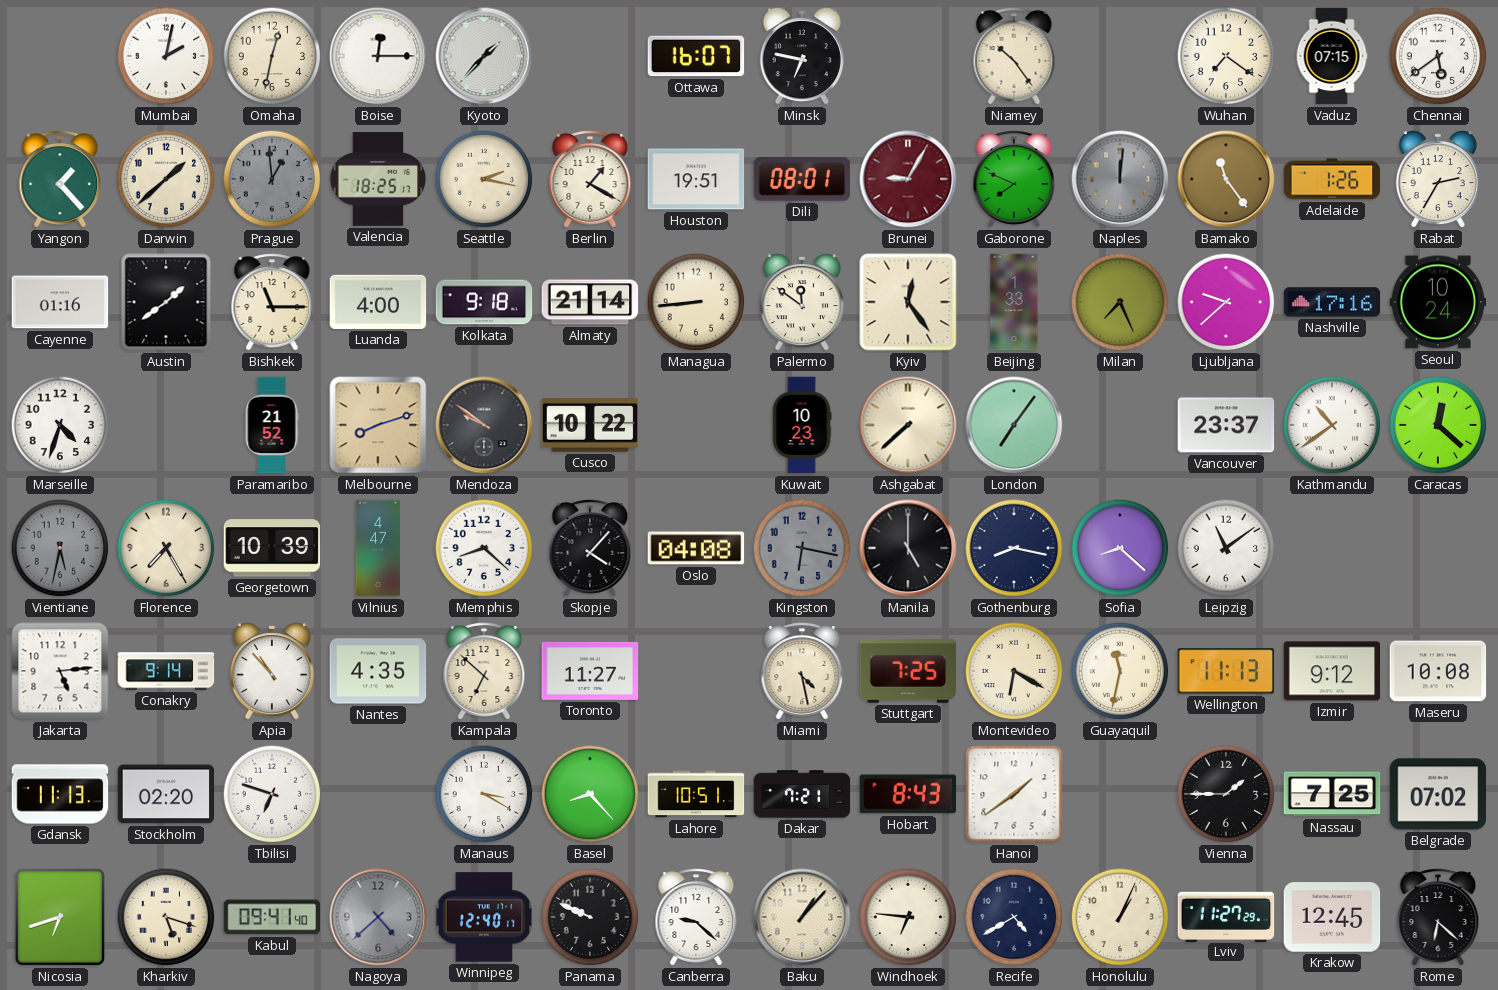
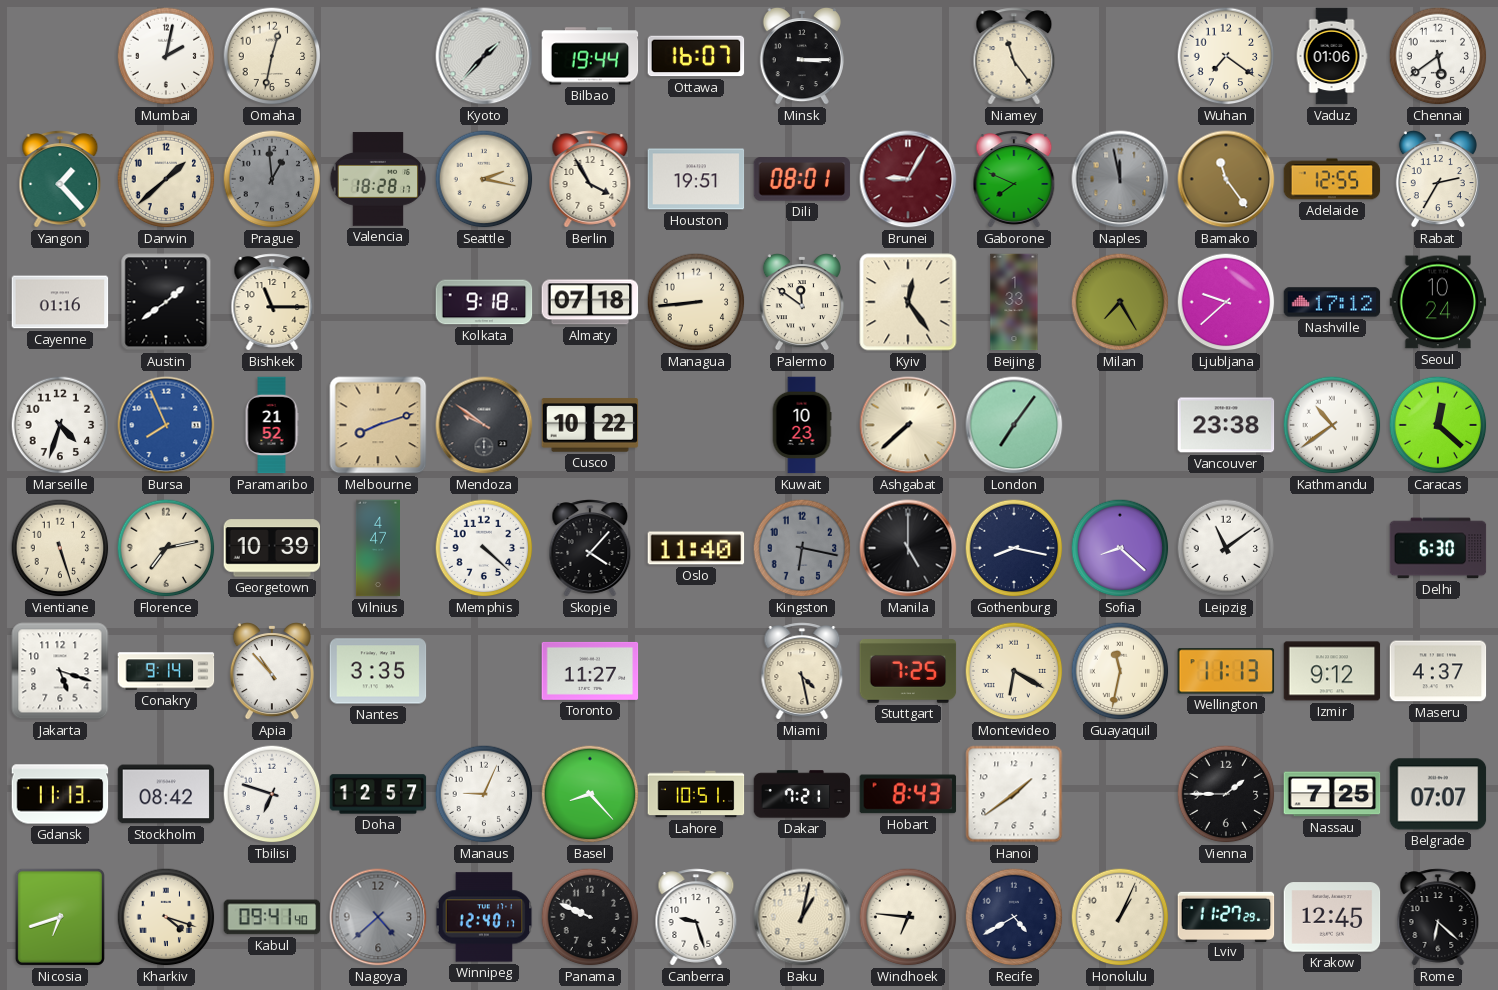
Boise: 12:15 -> none (378, 56)
Bilbao: none -> 19:44 (590, 56)
Minsk: 6:47 -> 3:15 (802, 57)
Niamey: 10:24 -> 11:24 (1014, 56)
Vaduz: 07:15 -> 01:06 (1332, 56)
Valencia: 18:25 -> 18:28 (378, 179)
Berlin: 1:20 -> 3:55 (590, 179)
Naples: 12:01 -> 11:58 (1120, 179)
Adelaide: 1:26 -> 12:55 (1332, 179)
Luanda: 4:00 -> none (378, 302)
Almaty: 21:14 -> 07:18 (590, 302)
Milan: 7:26 -> 7:25 (1120, 302)
Nashville: 17:16 -> 17:12 (1332, 302)
Bursa: none -> 7:56 (166, 425)
Vancouver: 23:37 -> 23:38 (1226, 425)
Vientiane: 5:32 -> 5:27 (60, 548)
Vientiane dial: grey -> cream (60, 548)
Florence: 7:25 -> 7:13 (166, 548)
Memphis: 8:22 -> 4:22 (484, 548)
Oslo: 04:08 -> 11:40 (696, 548)
Delhi: none -> 6:30 (1438, 548)
Jakarta: 5:14 -> 5:18 (60, 671)
Nantes: 4:35 -> 3:35 (378, 671)
Kampala: 6:52 -> none (484, 671)
Maseru: 10:08 -> 4:37 (1438, 671)
Stockholm: 02:20 -> 08:42 (166, 794)
Doha: none -> 12:57 (378, 794)
Manaus: 3:20 -> 9:04 (484, 794)
Belgrade: 07:02 -> 07:07 (1438, 794)
Kharkiv: 5:18 -> 4:18 (166, 917)
Canberra: 9:22 -> 9:27 (696, 917)
Baku: 1:07 -> 1:02 (802, 917)
